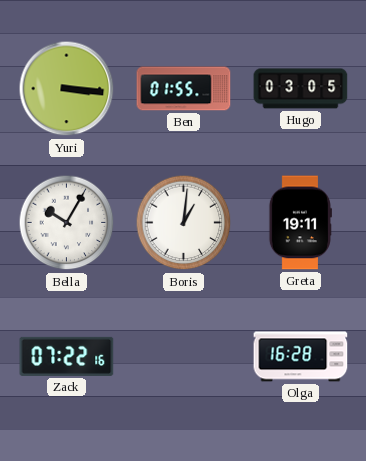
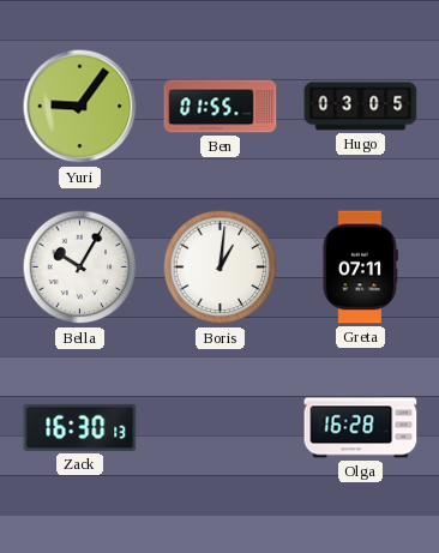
Yuri: 3:16 -> 9:06 (80, 107)
Greta: 19:11 -> 07:11 (360, 268)
Zack: 07:22 -> 16:30 (80, 427)
